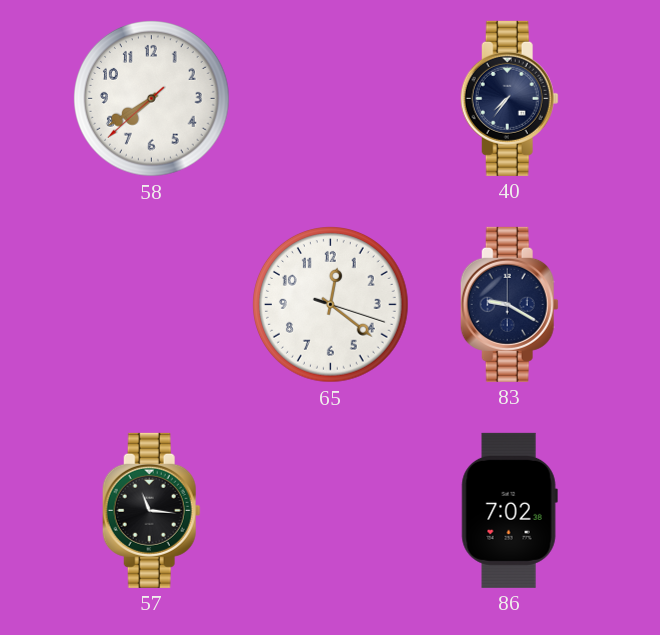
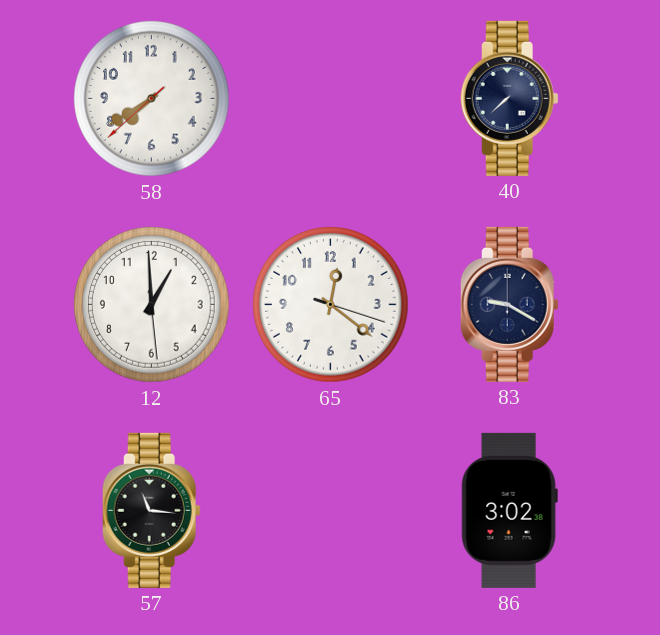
40: 7:36 -> 7:38 (509, 98)
12: none -> 12:59 (152, 305)
86: 7:02 -> 3:02 (509, 510)
